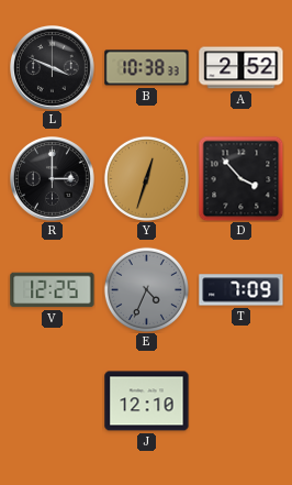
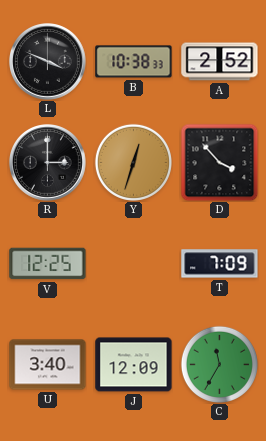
E: 4:34 -> none (146, 289)
U: none -> 3:40 (48, 365)
J: 12:10 -> 12:09 (134, 365)
C: none -> 11:35 (219, 364)
